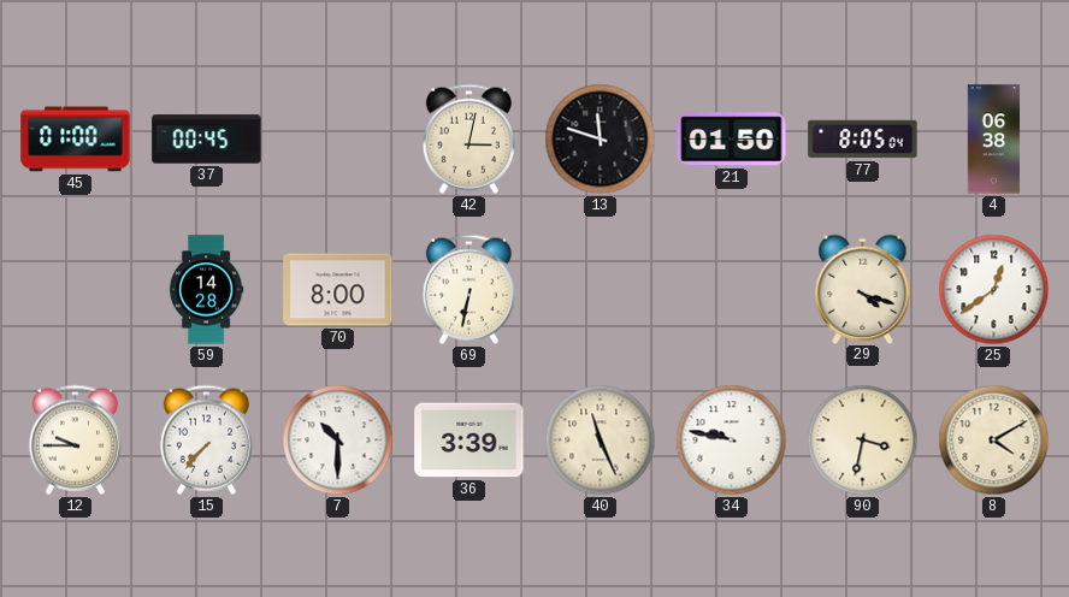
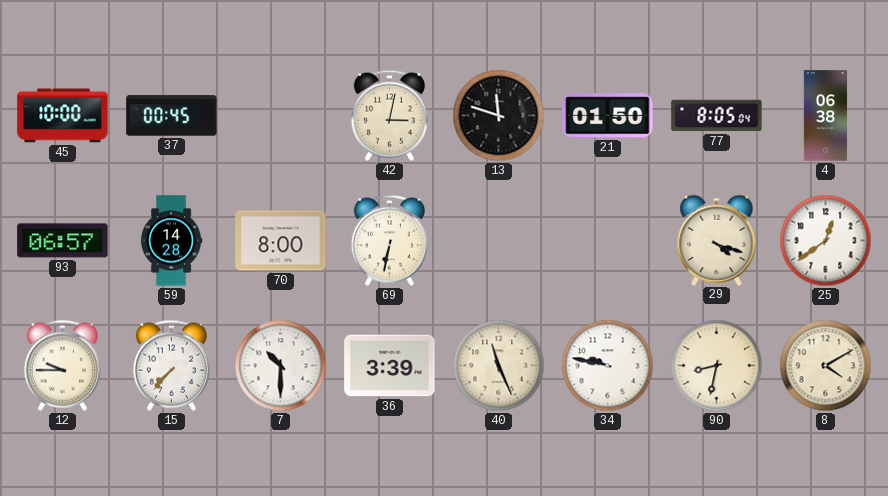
45: 01:00 -> 10:00 (63, 116)
93: none -> 06:57 (63, 241)
90: 3:32 -> 8:32 (717, 366)
